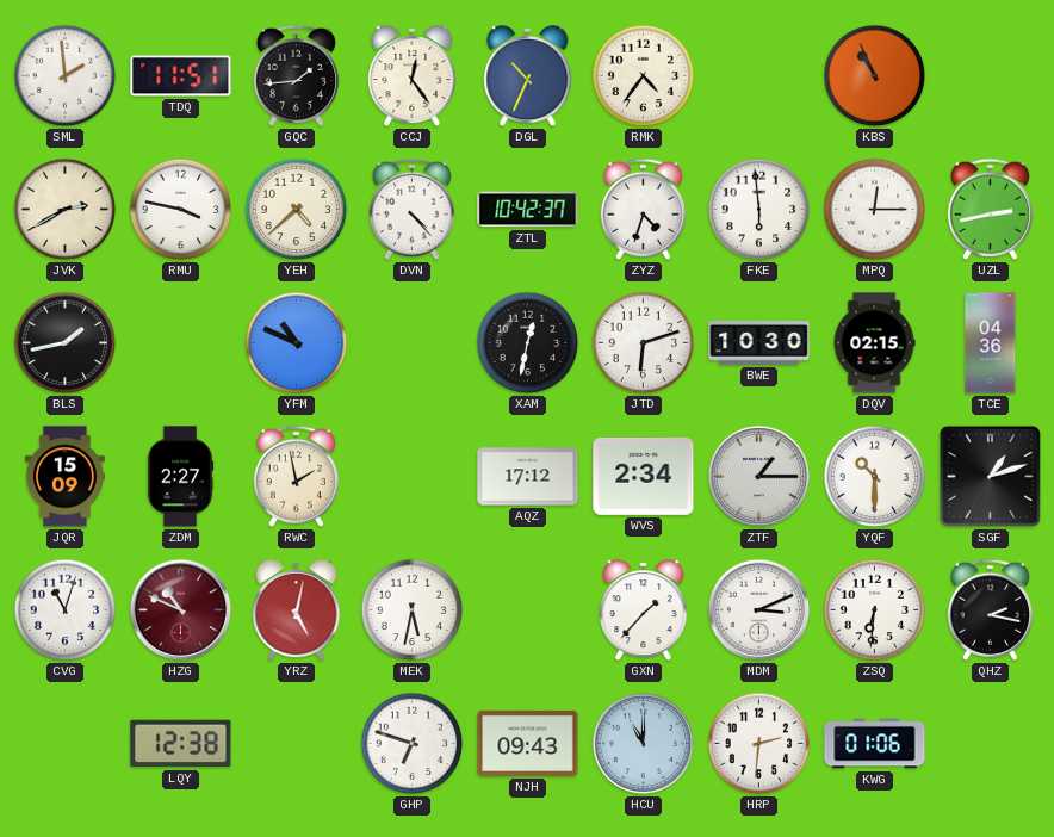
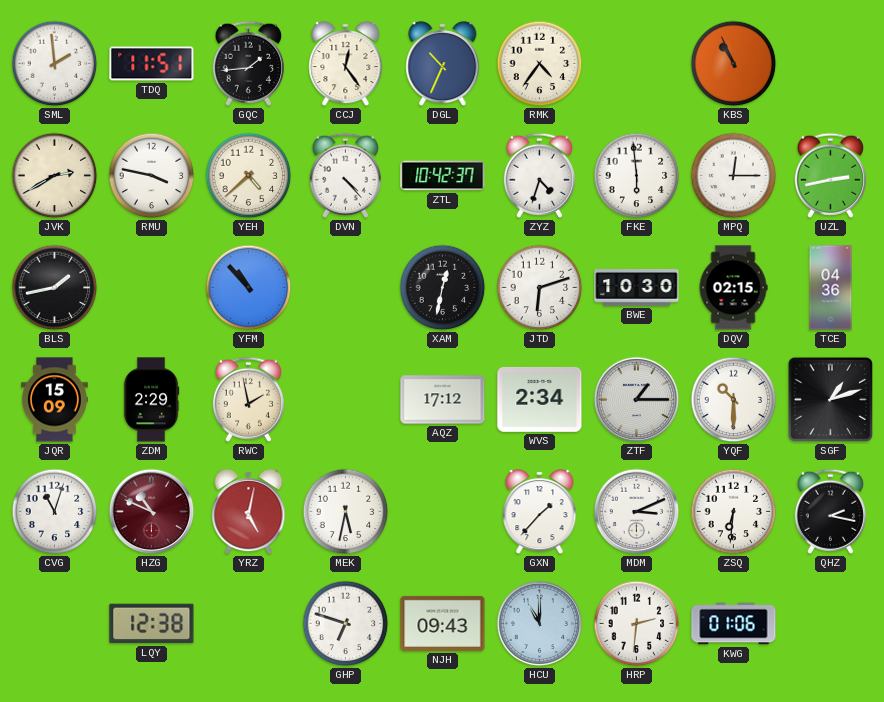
YFM: 10:49 -> 10:53 (249, 288)
ZDM: 2:27 -> 2:29 (151, 400)
